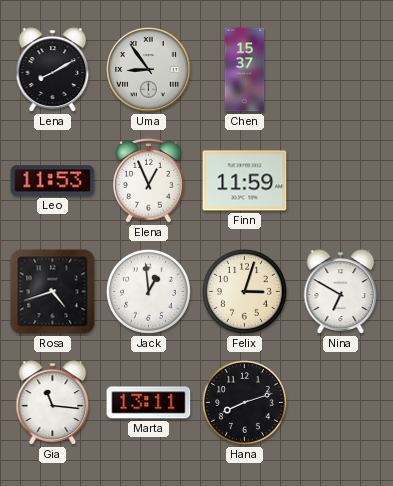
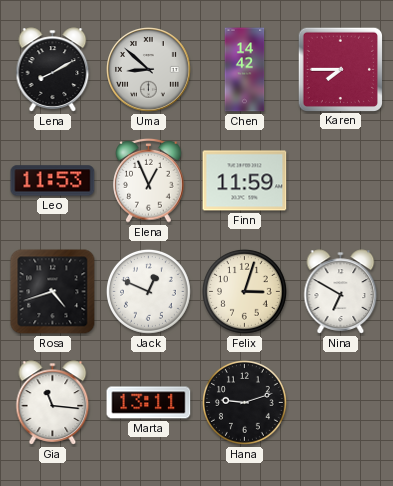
Uma: 8:54 -> 8:52 (149, 70)
Chen: 15:37 -> 14:42 (245, 70)
Karen: none -> 7:45 (340, 69)
Jack: 12:59 -> 12:49 (148, 291)
Hana: 8:12 -> 9:12 (244, 402)
